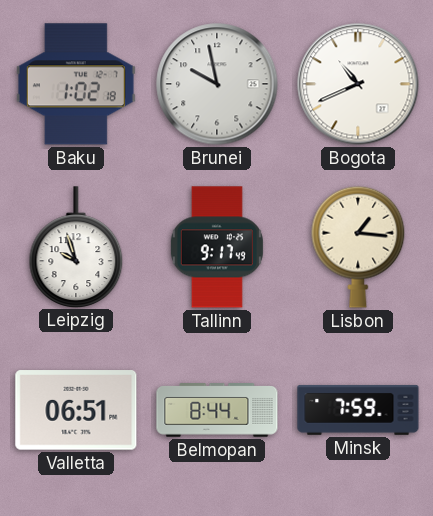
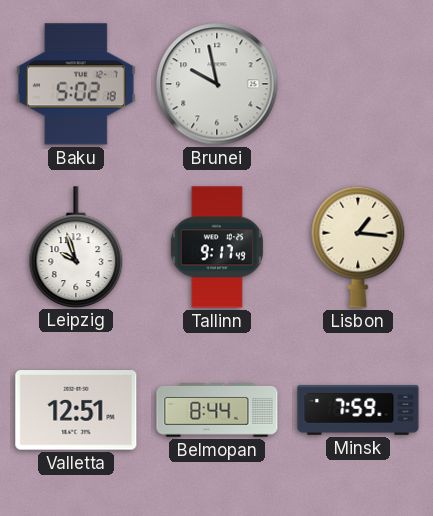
Baku: 1:02 -> 5:02 (76, 84)
Bogota: 10:41 -> none (358, 84)
Valletta: 06:51 -> 12:51 (76, 410)
